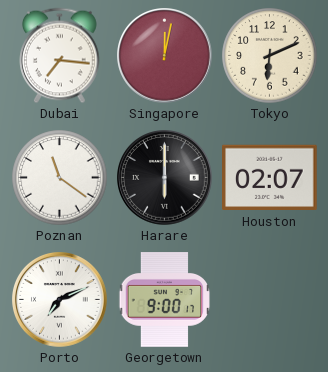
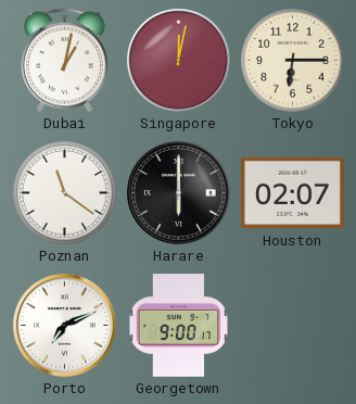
Dubai: 7:16 -> 1:02 (65, 61)
Tokyo: 6:11 -> 6:15 (293, 61)
